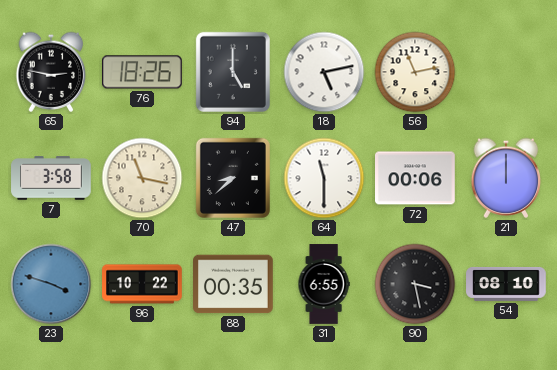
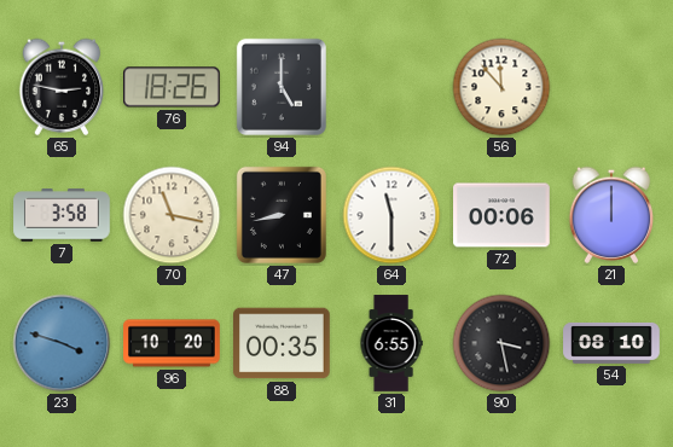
18: 5:13 -> none (324, 72)
56: 11:13 -> 11:53 (501, 87)
47: 8:38 -> 8:43 (282, 215)
96: 10:22 -> 10:20 (172, 343)
